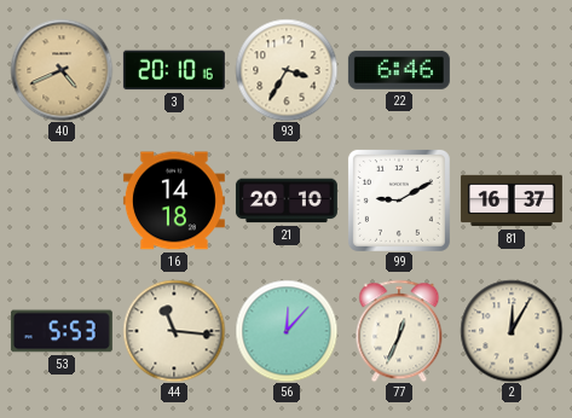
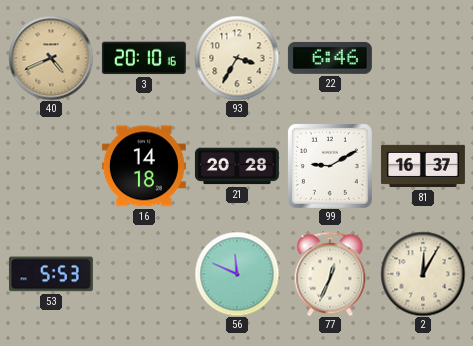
21: 20:10 -> 20:28 (237, 166)
44: 11:16 -> none (174, 331)
56: 12:07 -> 11:49 (237, 274)
